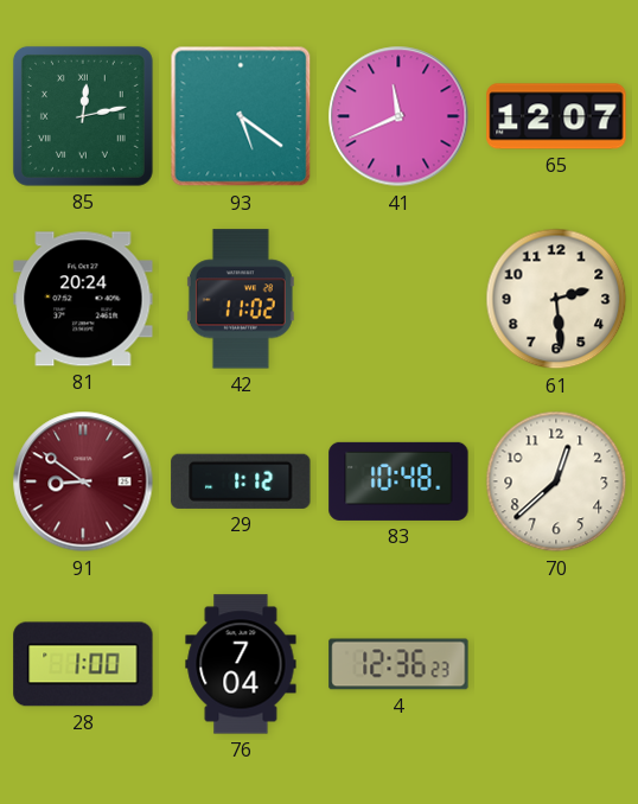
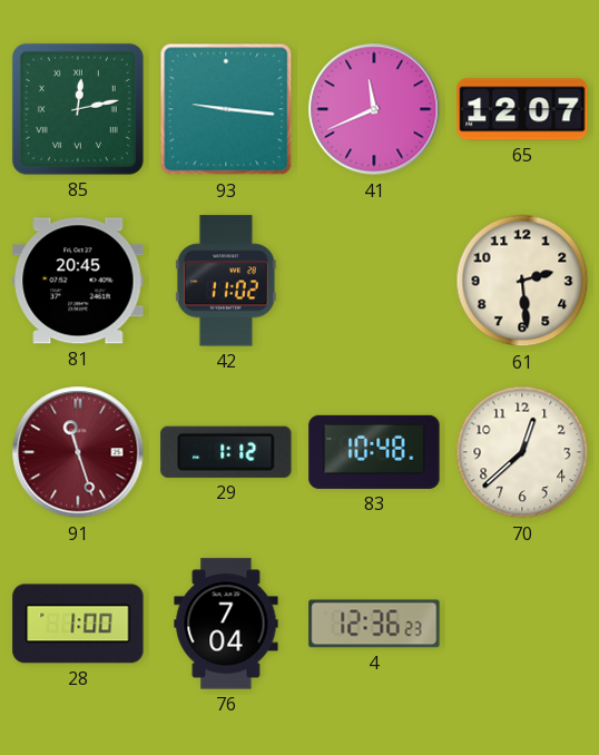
93: 5:21 -> 9:16 (226, 109)
81: 20:24 -> 20:45 (78, 281)
91: 8:51 -> 11:27 (78, 452)
